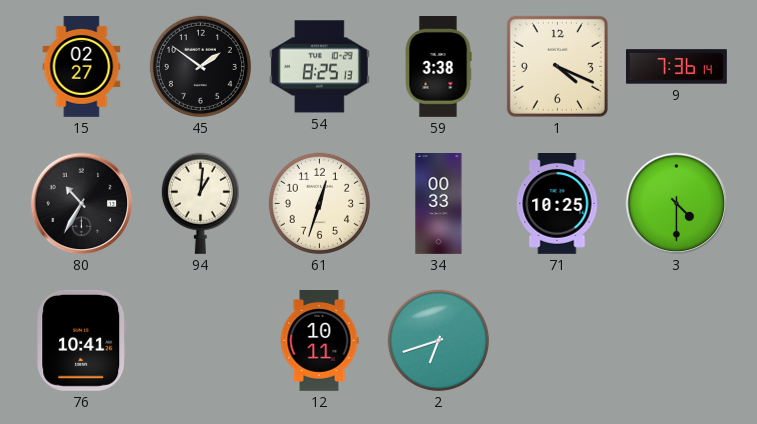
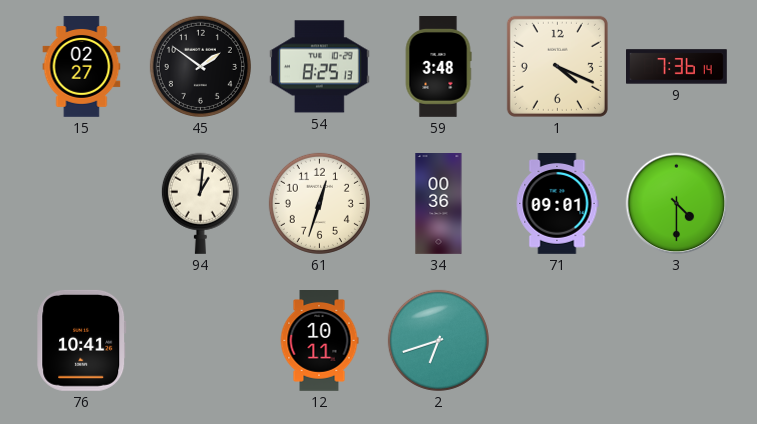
59: 3:38 -> 3:48 (438, 67)
80: 10:35 -> none (82, 204)
34: 00:33 -> 00:36 (439, 204)
71: 10:25 -> 09:01 (557, 204)
